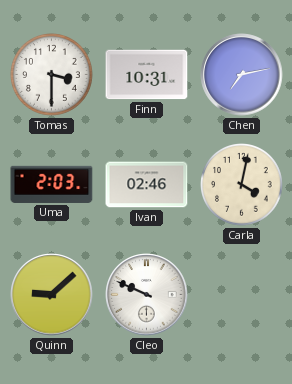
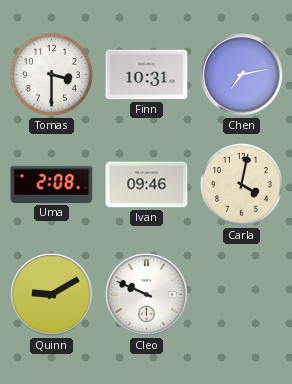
Uma: 2:03 -> 2:08 (52, 184)
Ivan: 02:46 -> 09:46 (147, 185)
Quinn: 9:08 -> 9:10 (52, 295)
